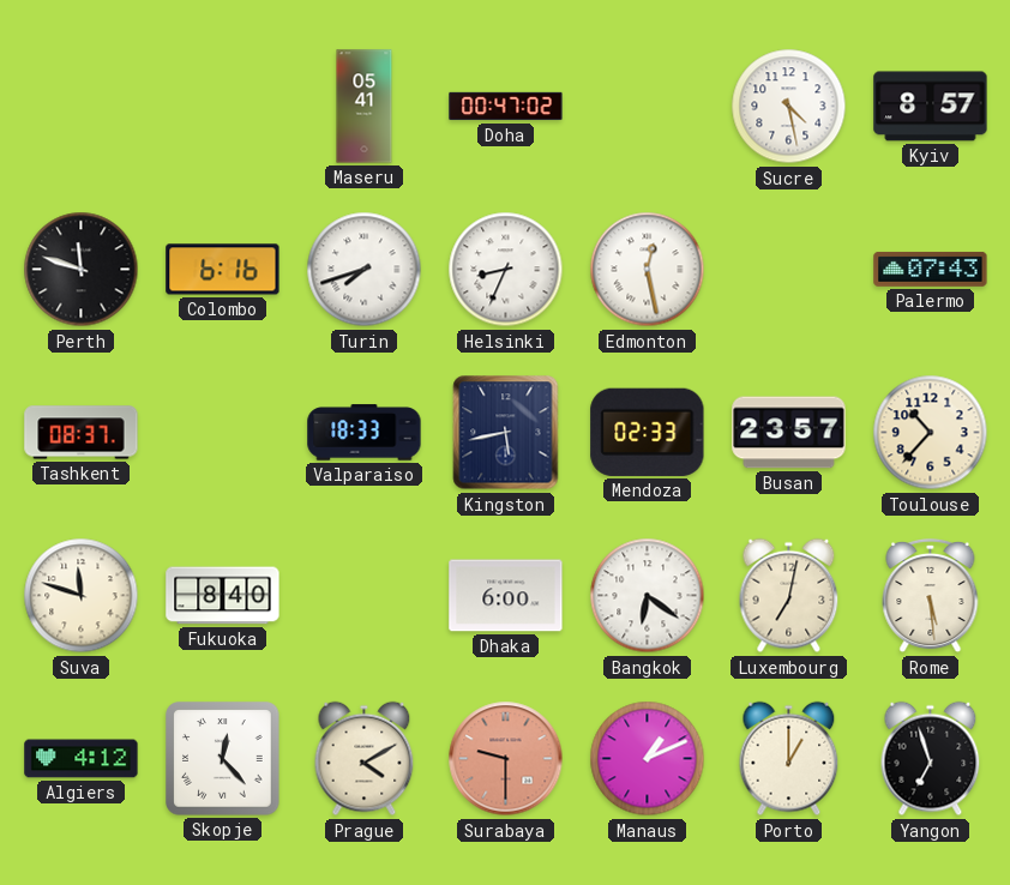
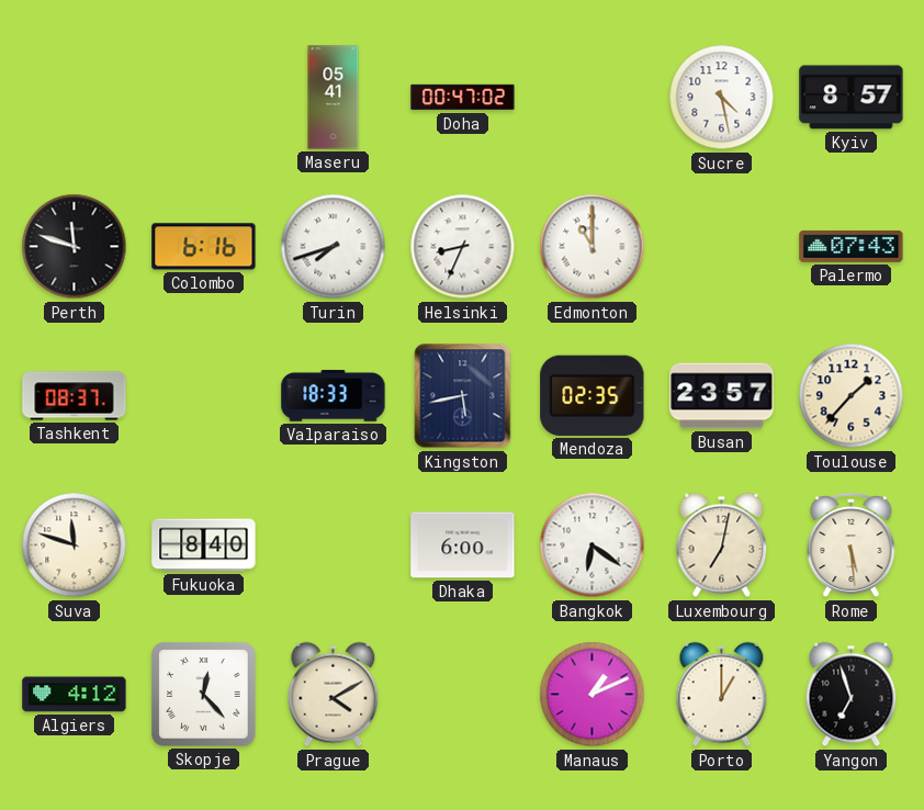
Edmonton: 12:28 -> 11:00 (593, 247)
Mendoza: 02:33 -> 02:35 (593, 395)
Toulouse: 10:37 -> 1:37 (852, 396)
Surabaya: 9:30 -> none (506, 759)
